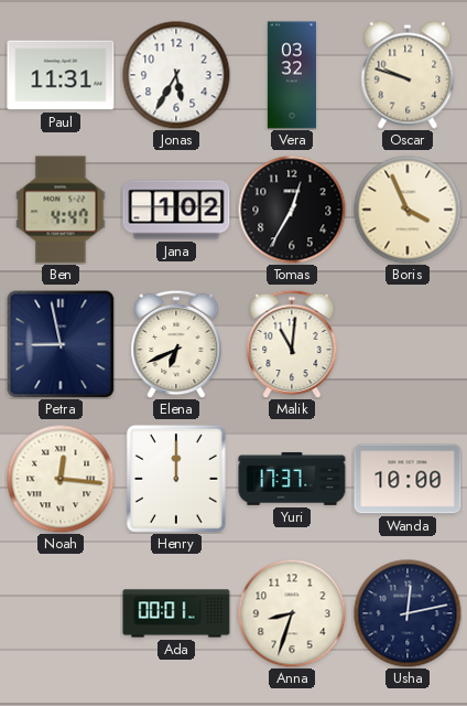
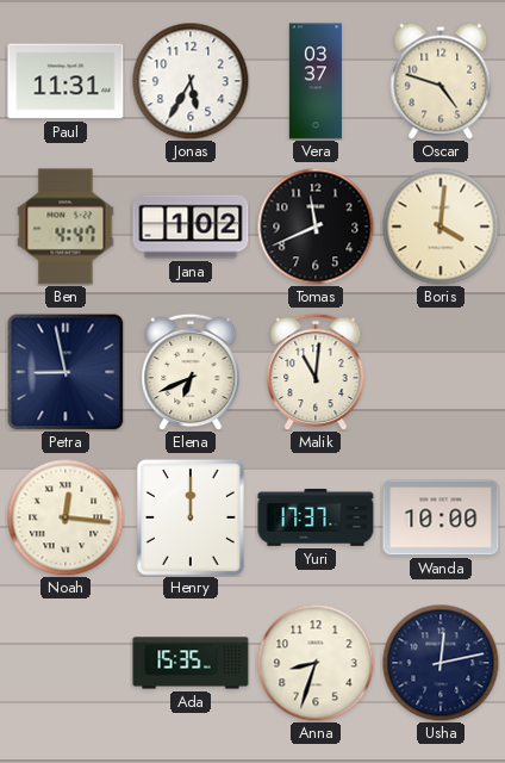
Vera: 03:32 -> 03:37 (314, 81)
Oscar: 9:48 -> 4:48 (441, 81)
Tomas: 12:35 -> 11:41 (316, 227)
Boris: 3:56 -> 4:01 (441, 227)
Ada: 00:01 -> 15:35 (191, 663)
